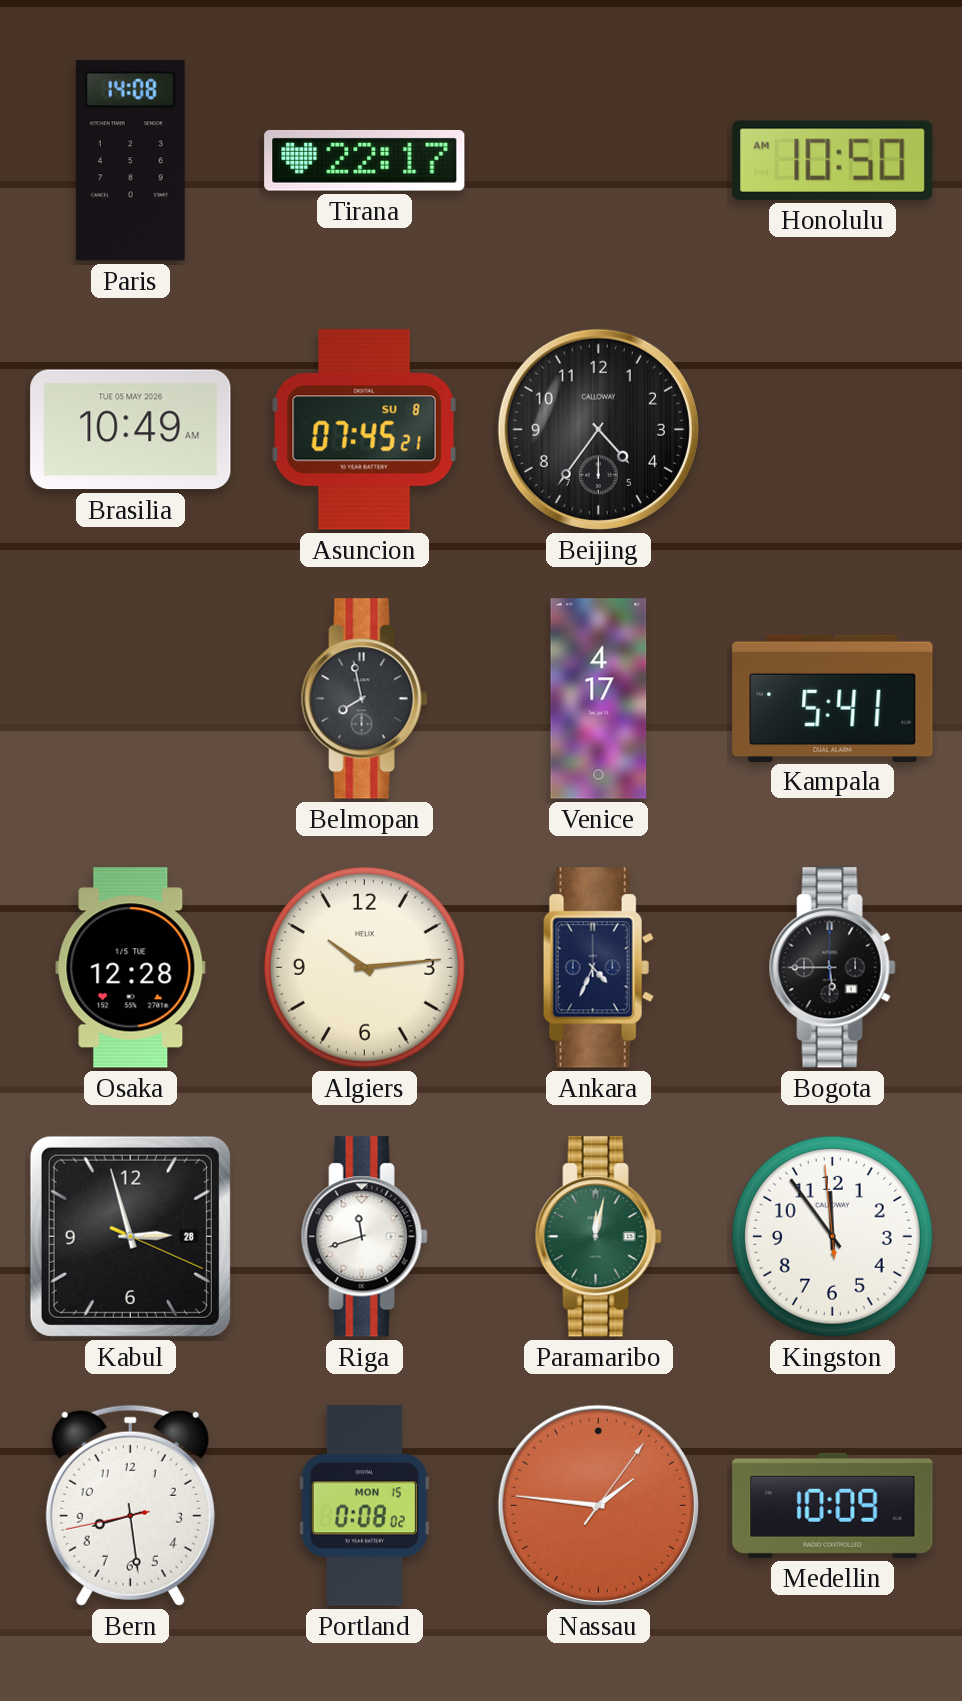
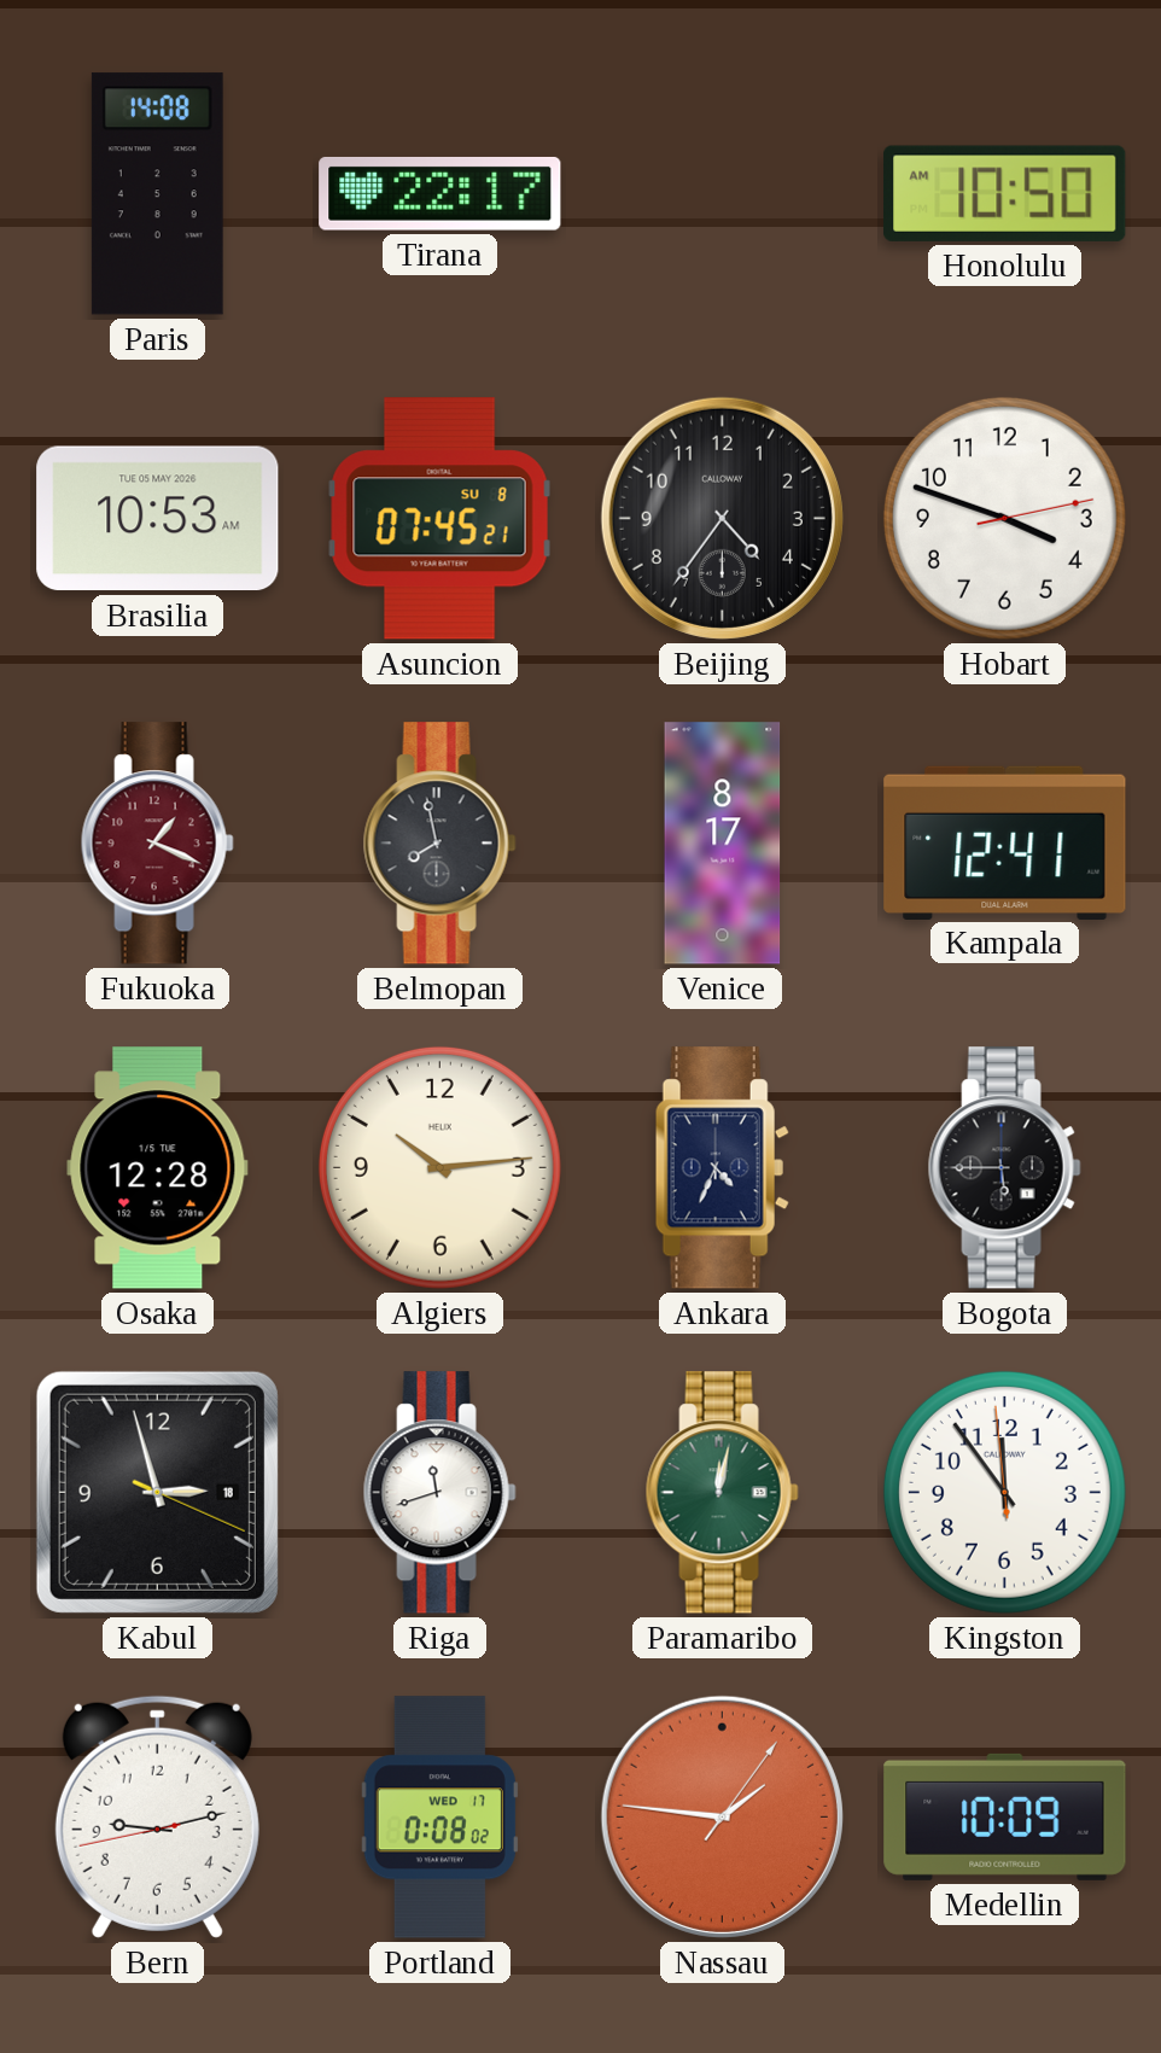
Brasilia: 10:49 -> 10:53 (158, 519)
Hobart: none -> 3:48 (1004, 518)
Fukuoka: none -> 1:19 (157, 844)
Venice: 4:17 -> 8:17 (723, 844)
Kampala: 5:41 -> 12:41 (1005, 842)
Kabul date: 28 -> 18 (157, 1492)
Bern: 8:28 -> 9:12 (157, 1816)
Portland date: MON 15 -> WED 17 (439, 1818)
